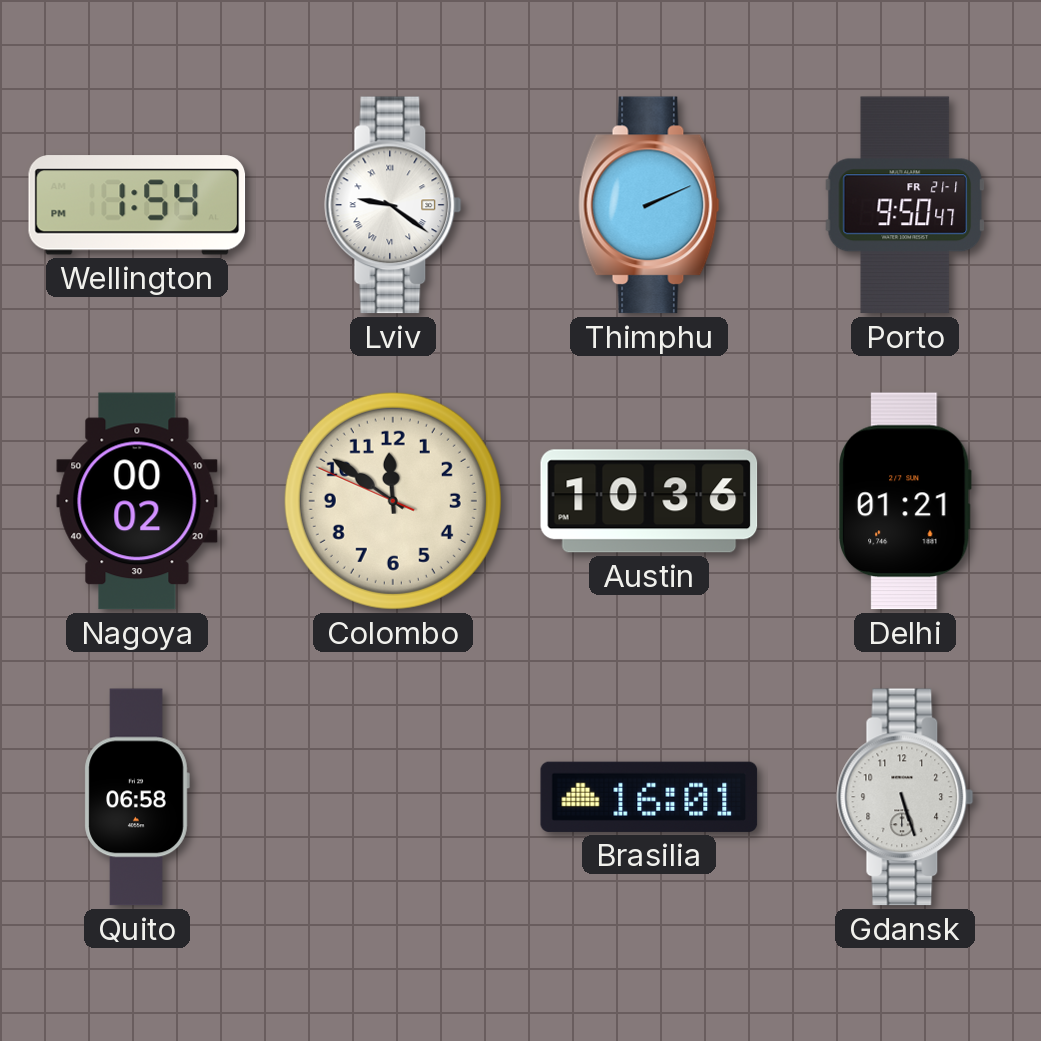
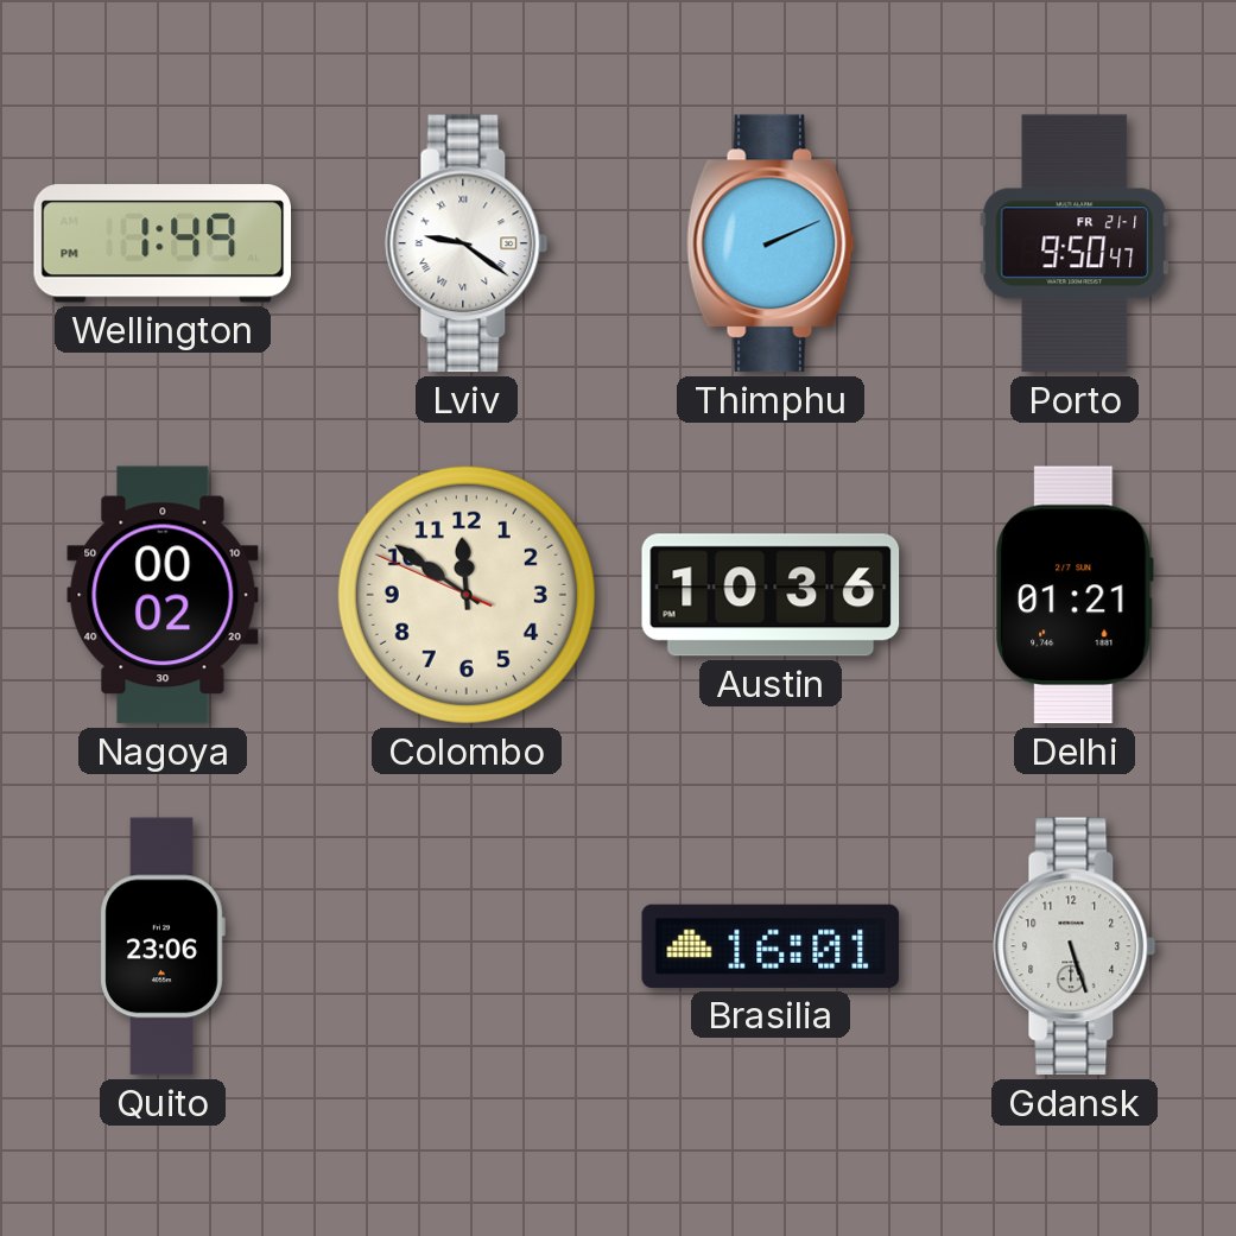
Wellington: 1:54 -> 1:49 (163, 243)
Quito: 06:58 -> 23:06 (163, 946)
